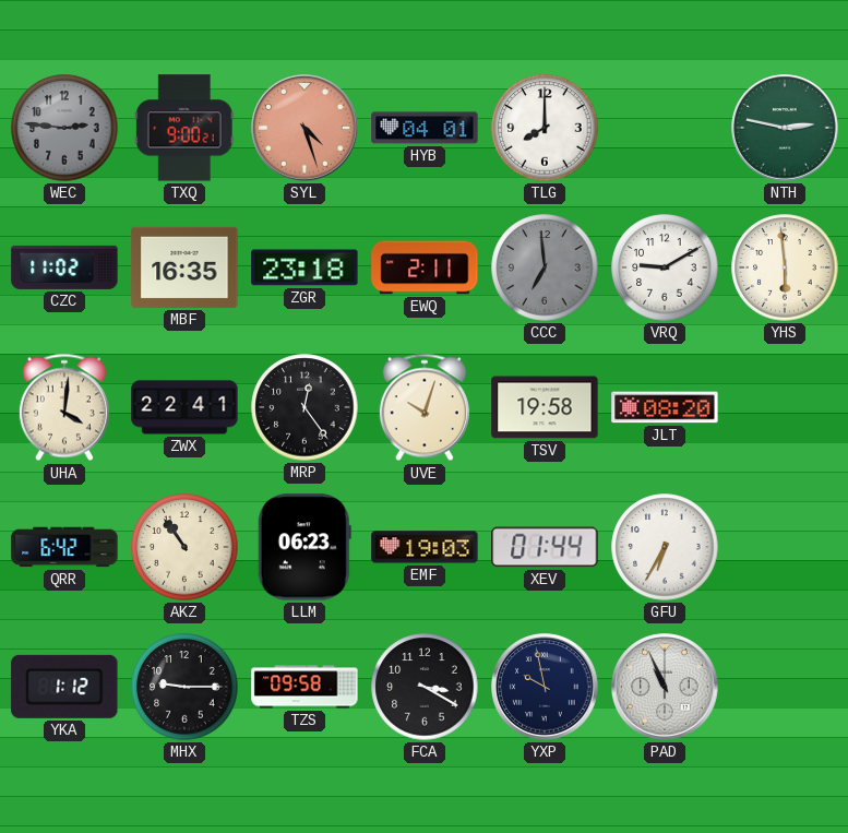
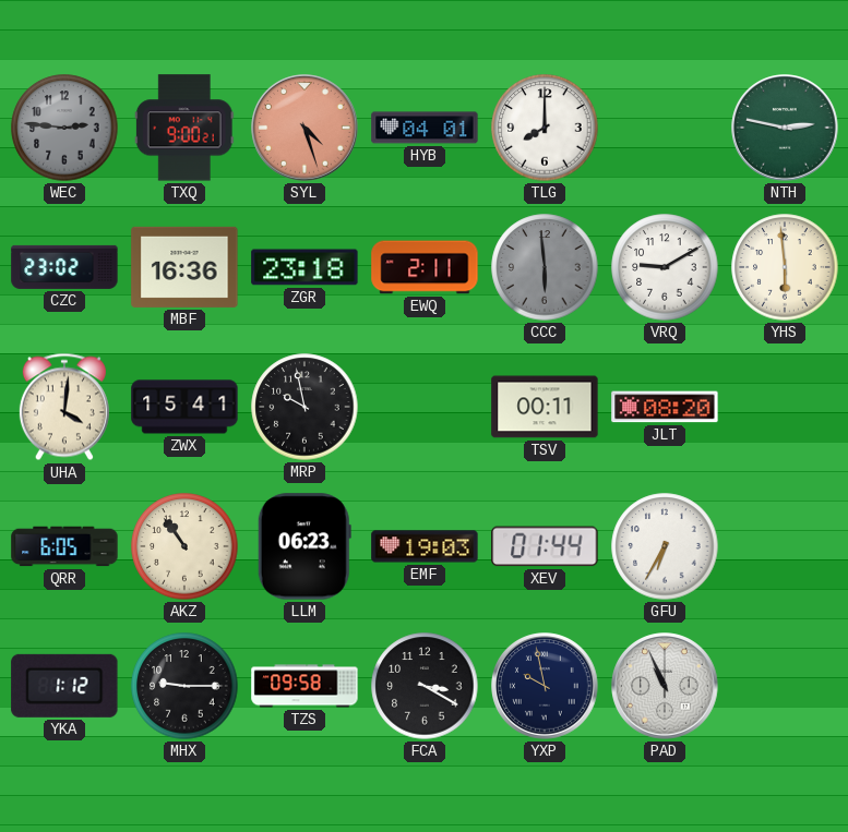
CZC: 11:02 -> 23:02 (64, 267)
MBF: 16:35 -> 16:36 (184, 267)
CCC: 6:59 -> 5:59 (545, 267)
ZWX: 22:41 -> 15:41 (184, 407)
MRP: 12:24 -> 9:58 (304, 407)
UVE: 10:03 -> none (425, 407)
TSV: 19:58 -> 00:11 (545, 407)
QRR: 6:42 -> 6:05 (64, 546)
